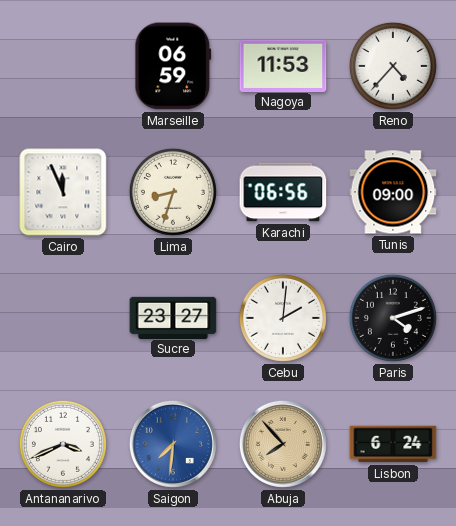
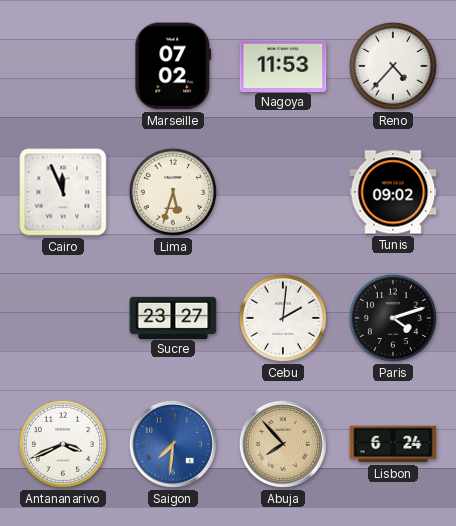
Marseille: 06:59 -> 07:02 (173, 66)
Lima: 8:33 -> 5:33 (173, 192)
Karachi: 06:56 -> none (283, 192)
Tunis: 09:00 -> 09:02 (393, 192)
